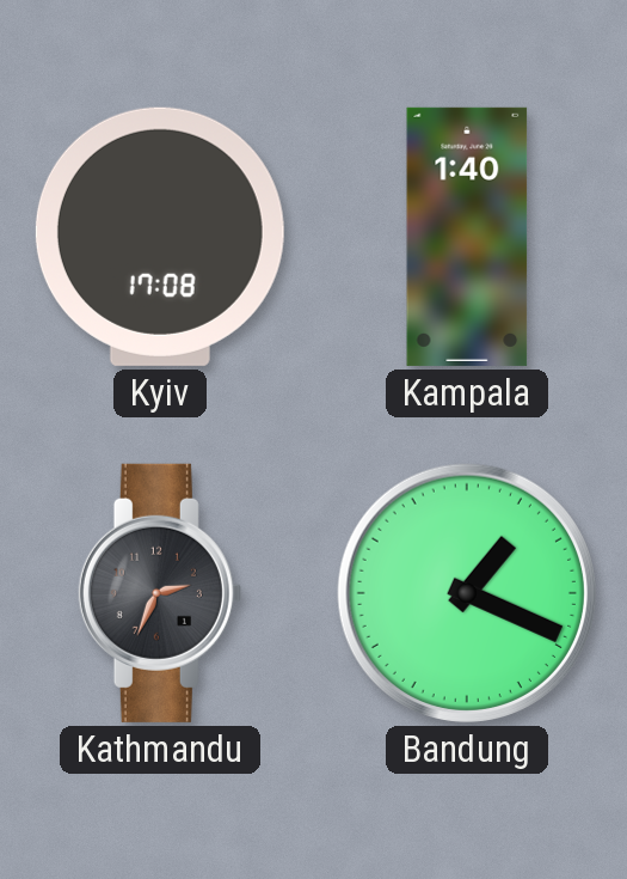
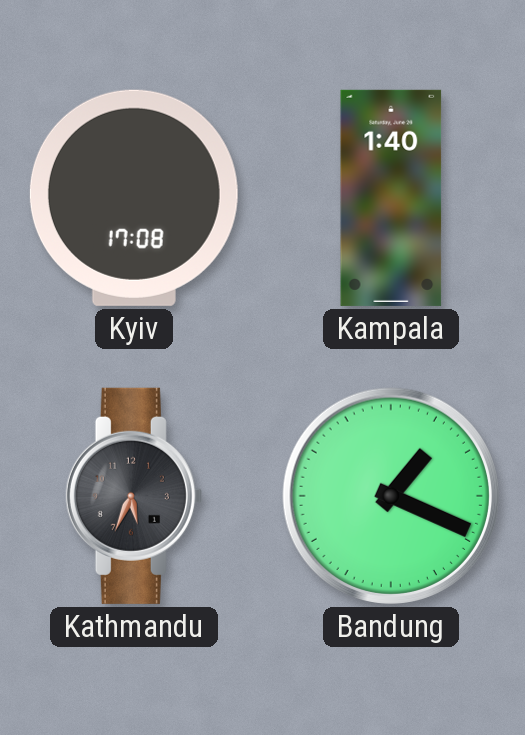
Kathmandu: 2:34 -> 5:34 (134, 496)
